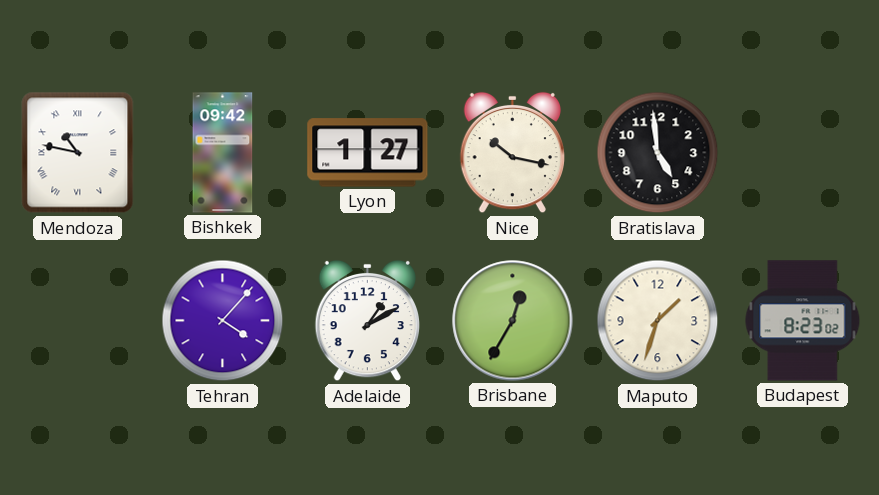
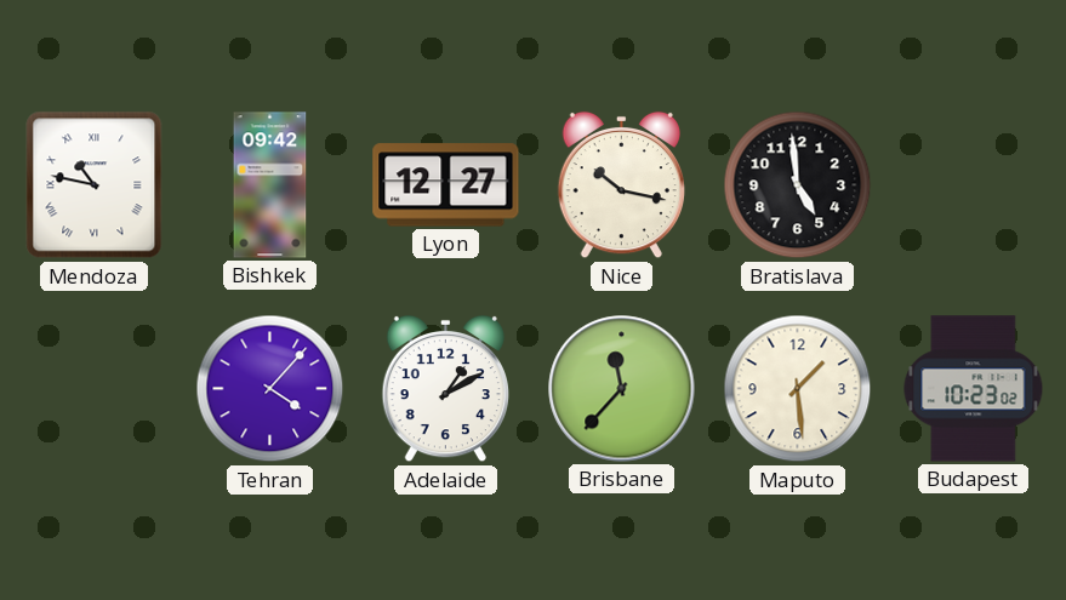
Lyon: 1:27 -> 12:27 (446, 185)
Brisbane: 12:35 -> 11:37 (622, 389)
Maputo: 1:33 -> 1:29 (798, 389)
Budapest: 8:23 -> 10:23 (974, 389)
